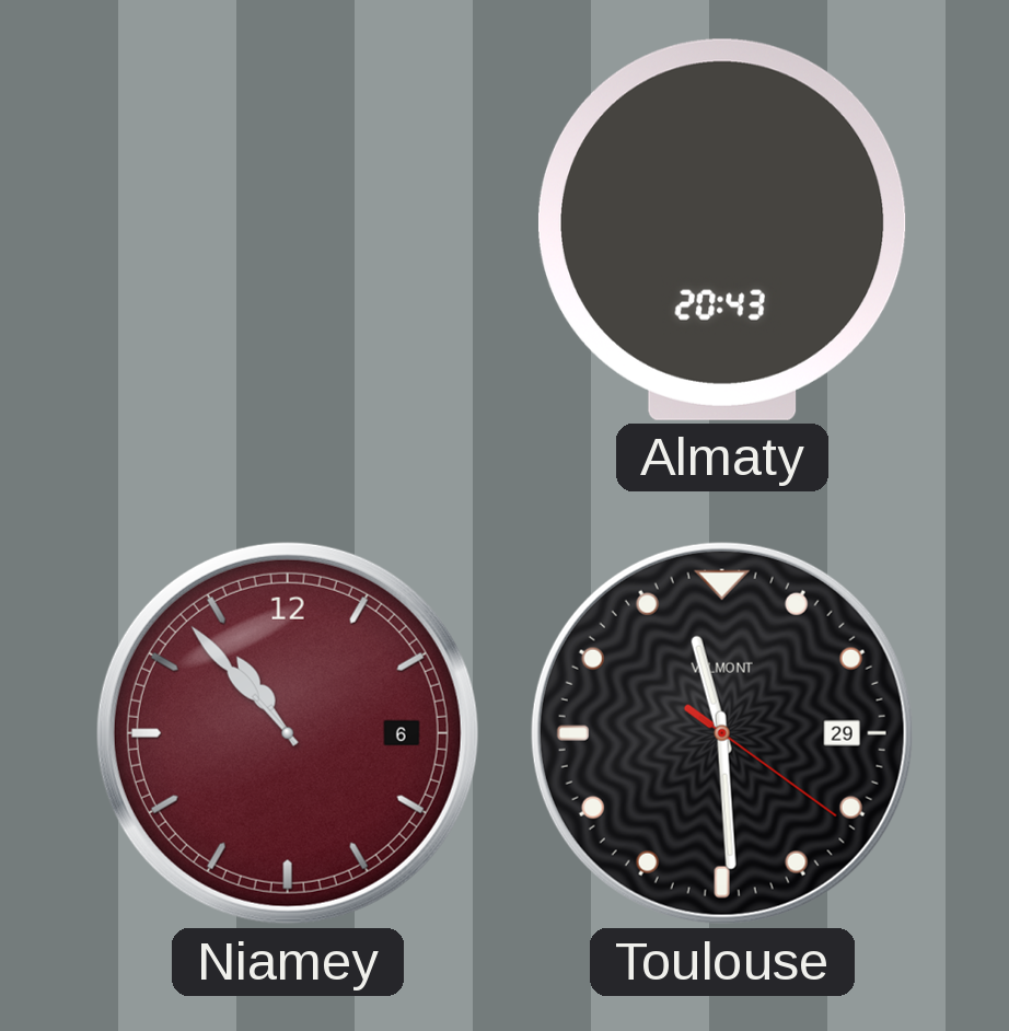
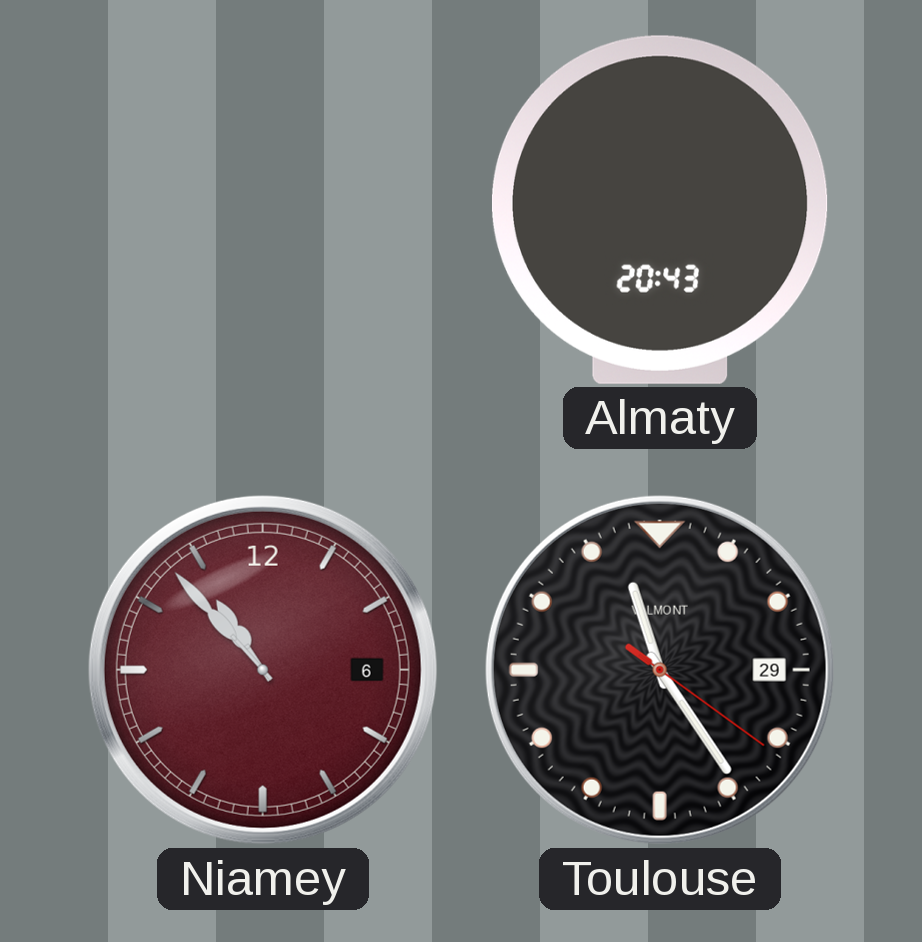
Toulouse: 11:29 -> 11:24 (660, 670)
